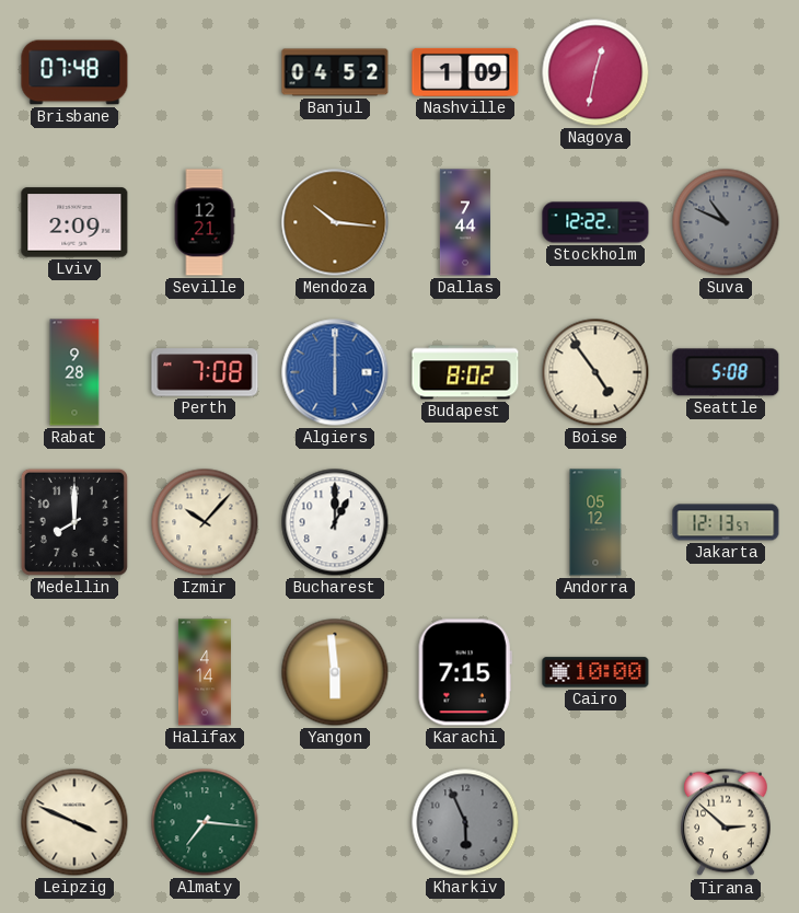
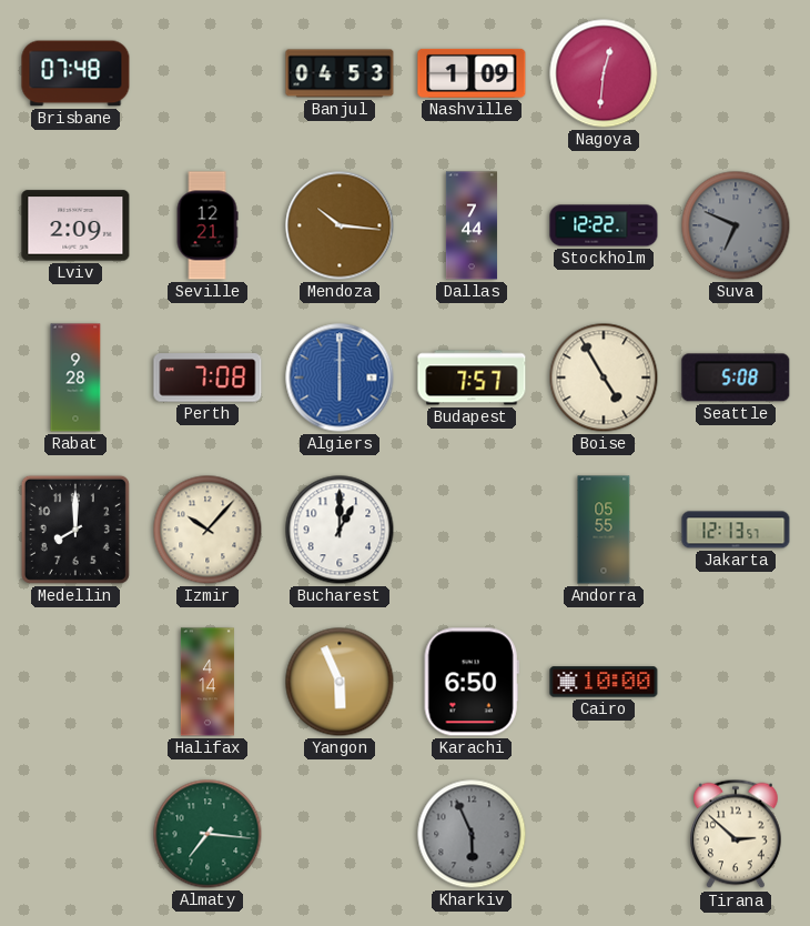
Banjul: 04:52 -> 04:53 (340, 73)
Nagoya: 12:32 -> 12:31 (604, 73)
Suva: 10:49 -> 6:49 (736, 225)
Budapest: 8:02 -> 7:57 (472, 378)
Boise: 4:54 -> 4:55 (604, 378)
Andorra: 05:12 -> 05:55 (604, 530)
Yangon: 5:59 -> 5:56 (340, 682)
Karachi: 7:15 -> 6:50 (472, 682)
Leipzig: 3:49 -> none (74, 822)
